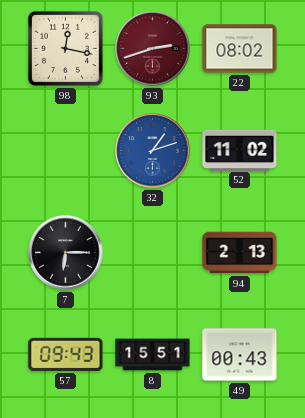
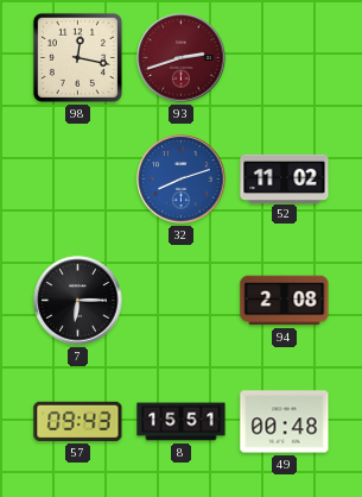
22: 08:02 -> none (240, 49)
32: 1:12 -> 8:12 (182, 180)
94: 2:13 -> 2:08 (285, 301)
49: 00:43 -> 00:48 (285, 422)
